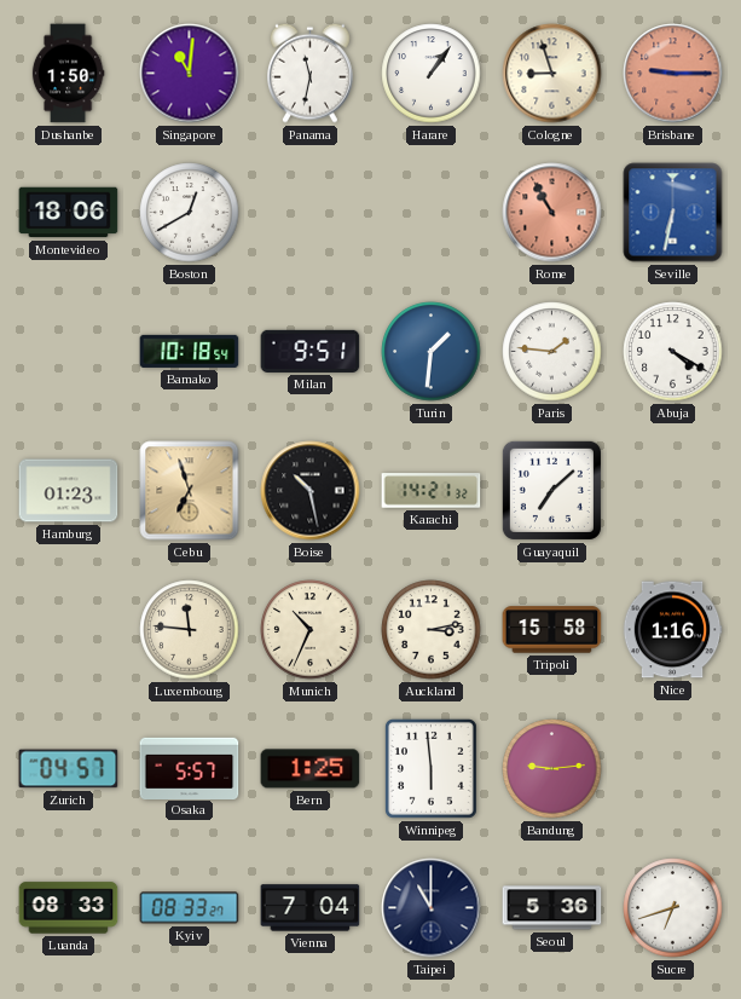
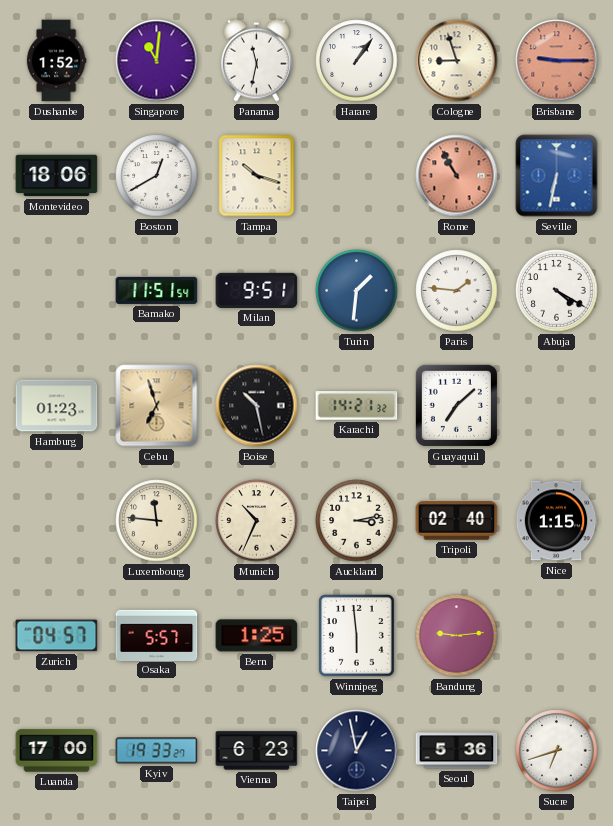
Dushanbe: 1:50 -> 1:52 (56, 61)
Tampa: none -> 10:18 (257, 176)
Bamako: 10:18 -> 11:51 (157, 290)
Tripoli: 15:58 -> 02:40 (457, 521)
Nice: 1:16 -> 1:15 (556, 521)
Luanda: 08:33 -> 17:00 (57, 751)
Kyiv: 08:33 -> 19:33 (157, 751)
Vienna: 7:04 -> 6:23 (257, 751)
Taipei: 11:00 -> 12:58 (357, 751)
